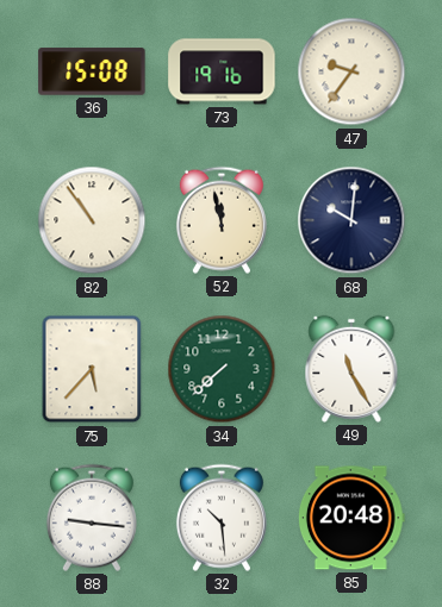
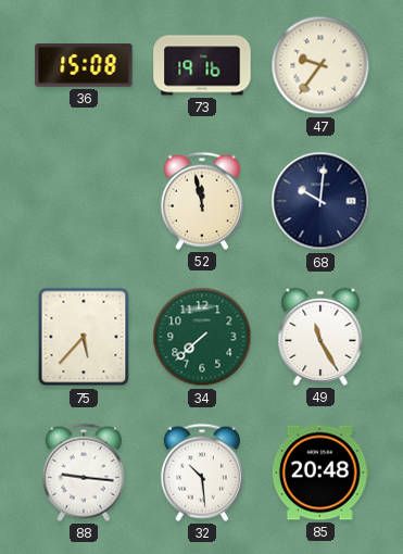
82: 10:54 -> none (92, 220)
